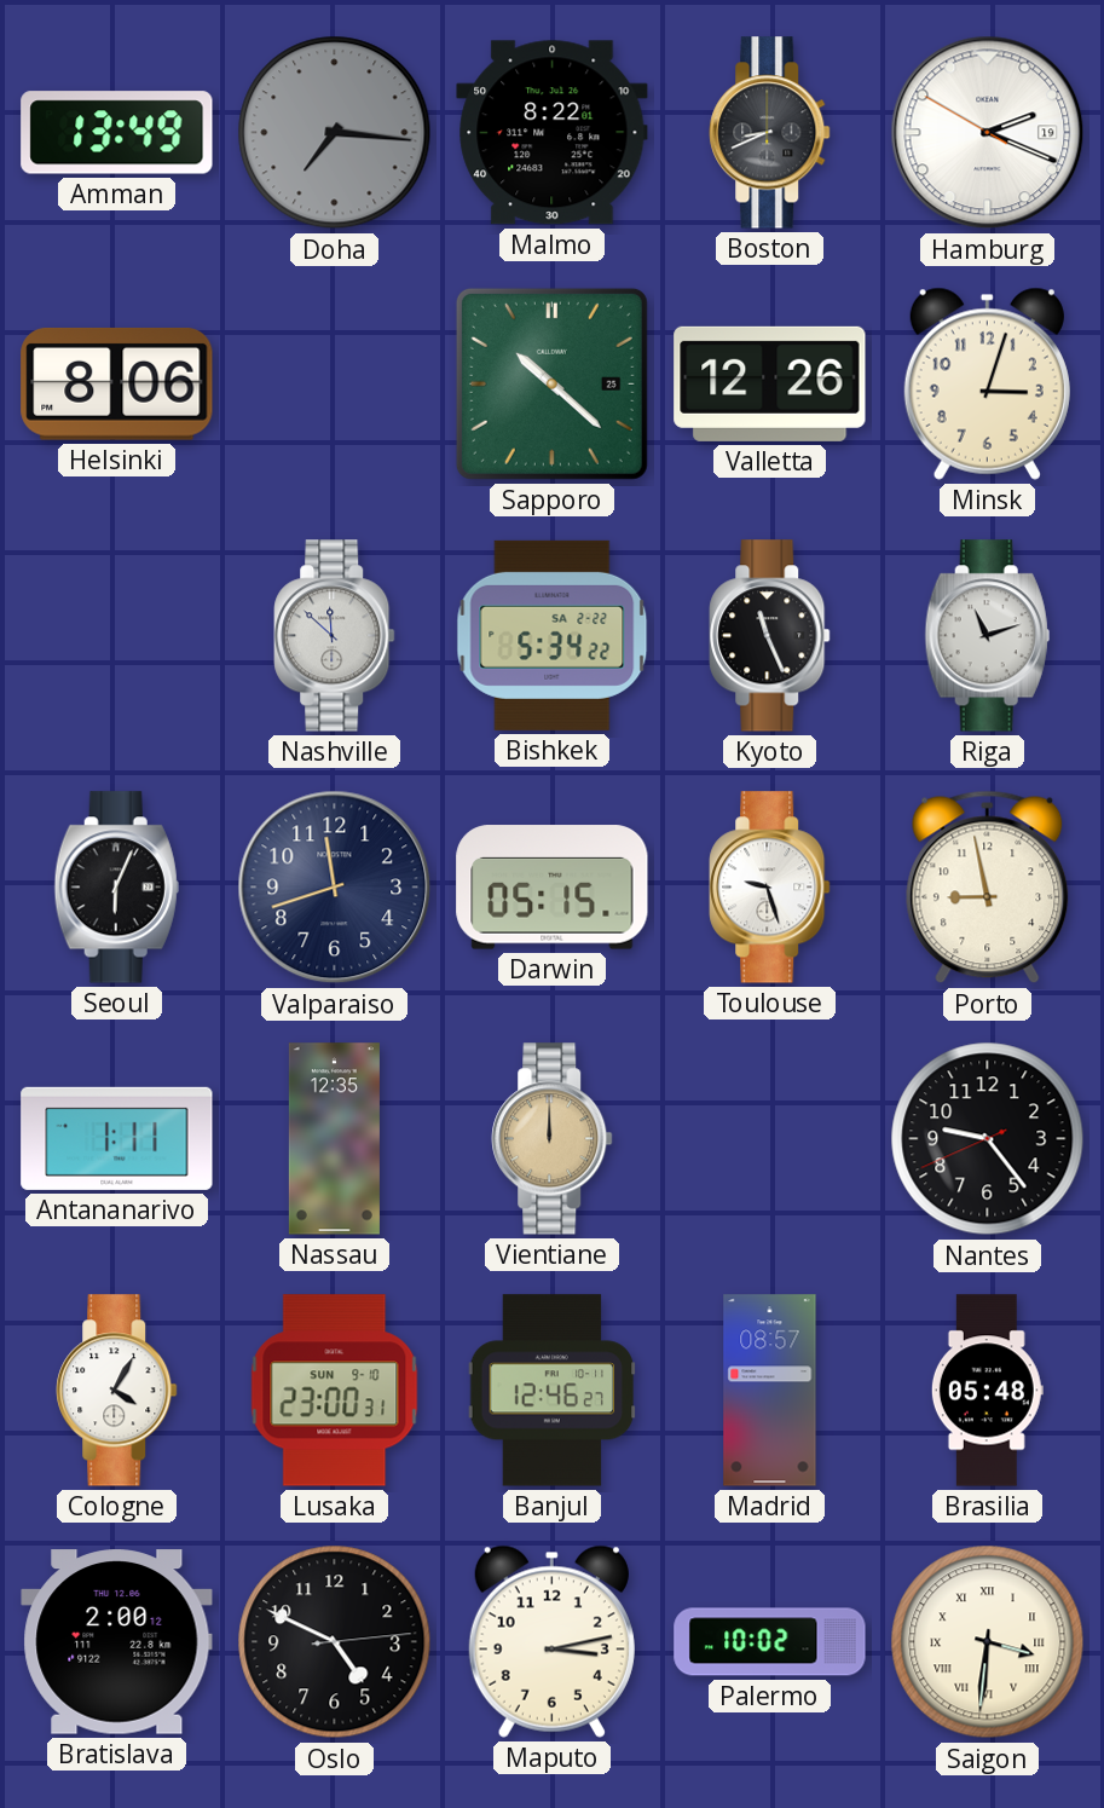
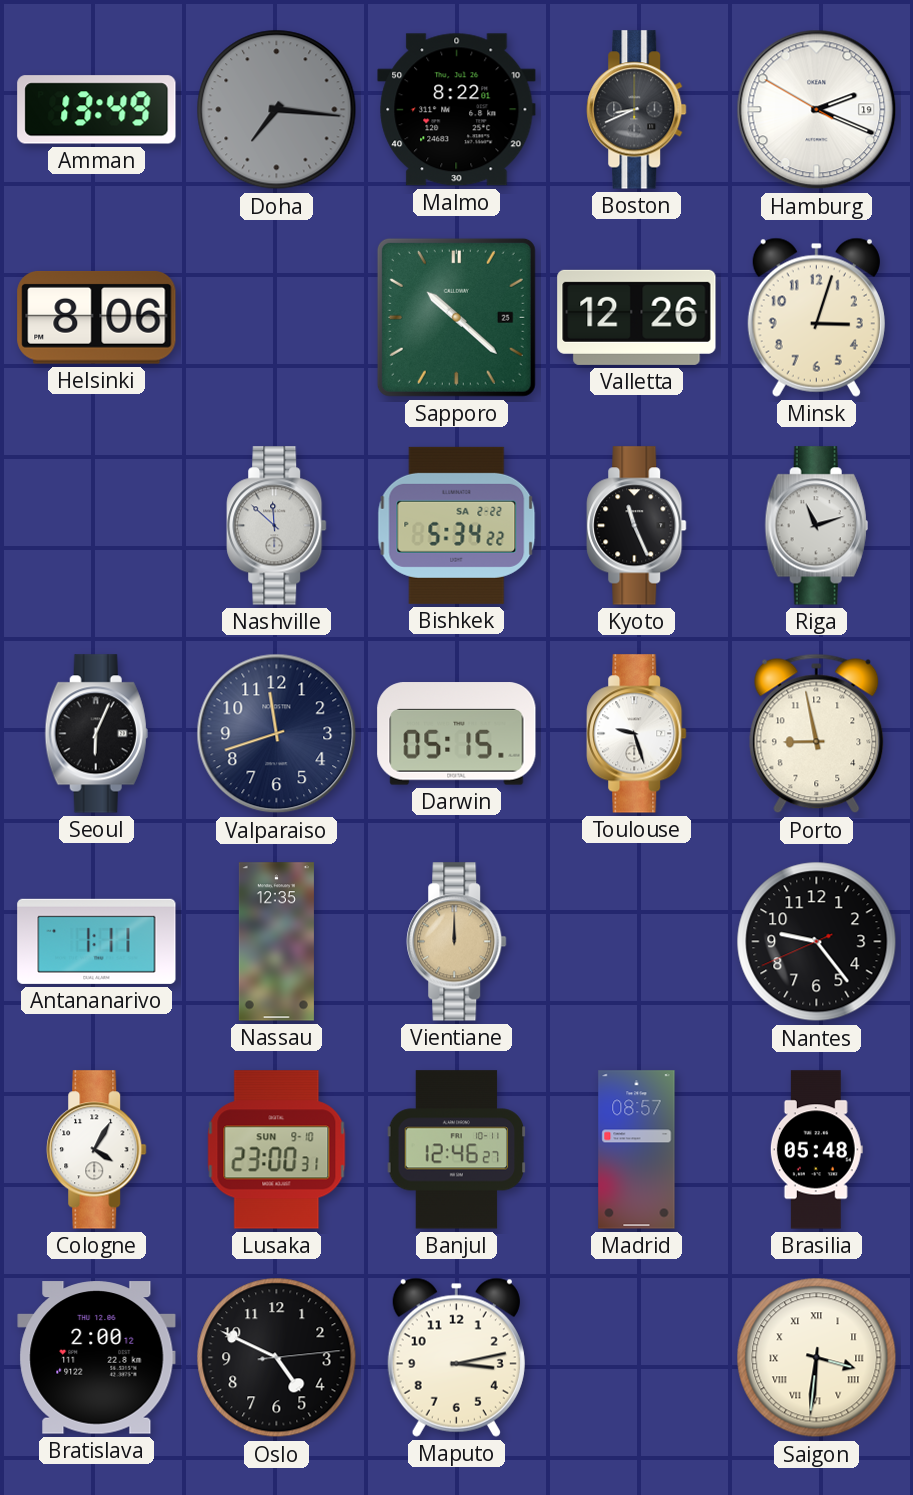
Palermo: 10:02 -> none (770, 1642)
